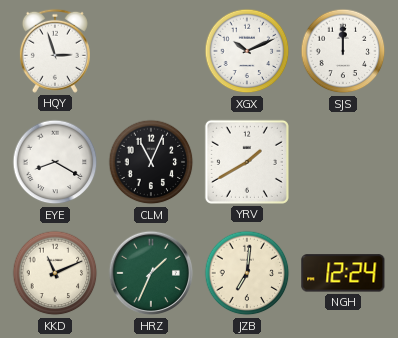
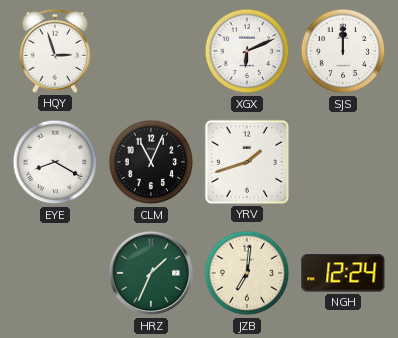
XGX: 10:11 -> 6:11 (247, 51)
YRV: 1:40 -> 1:42 (247, 162)
KKD: 11:11 -> none (55, 273)
